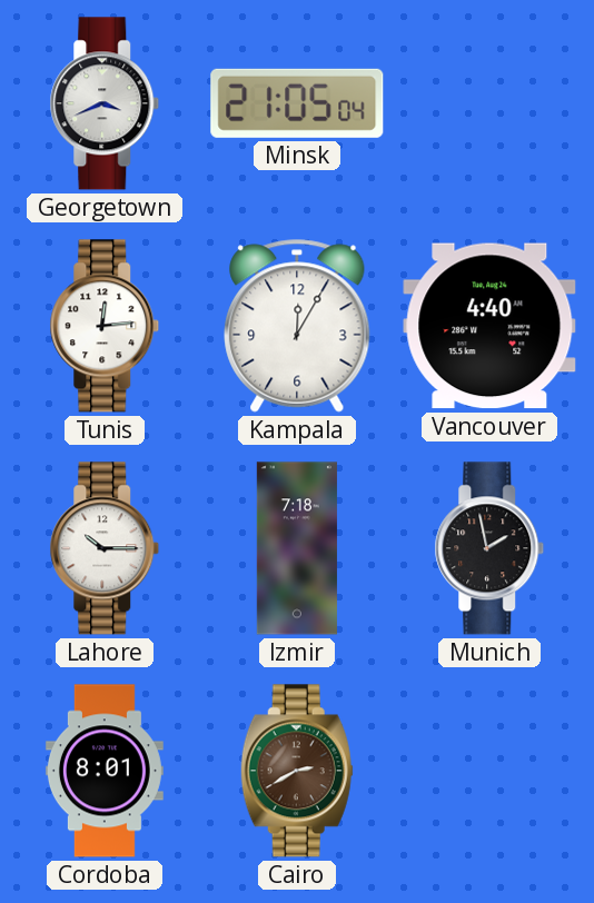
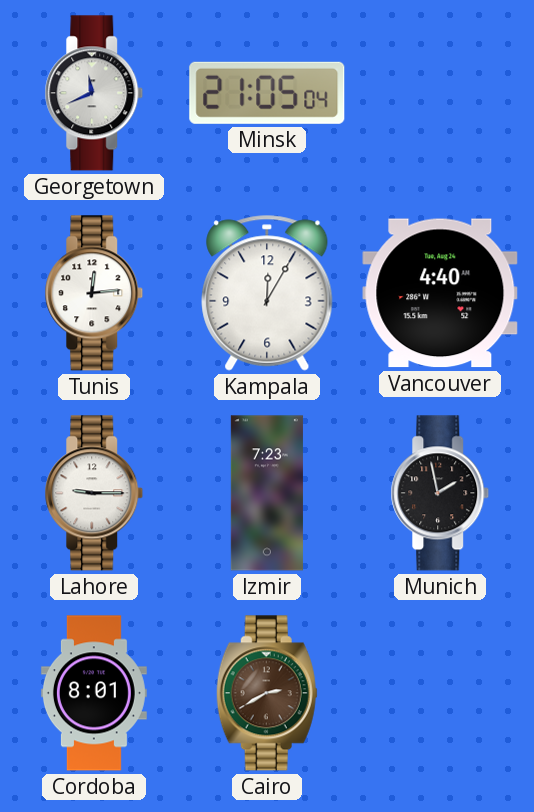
Georgetown: 3:41 -> 11:41 (94, 93)
Lahore: 10:15 -> 9:15 (94, 493)
Izmir: 7:18 -> 7:23 (267, 493)
